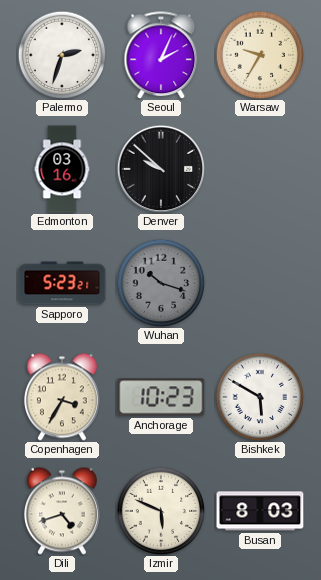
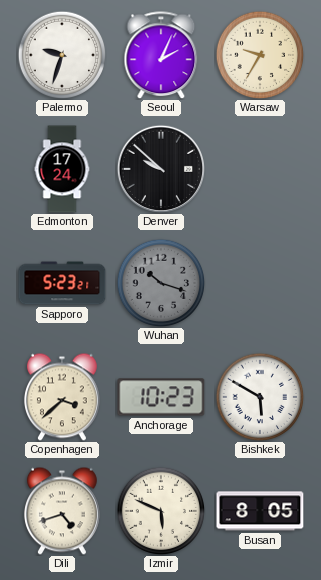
Palermo: 2:33 -> 9:33 (62, 55)
Edmonton: 03:16 -> 17:24 (62, 169)
Copenhagen: 3:35 -> 3:38 (62, 397)
Busan: 8:03 -> 8:05 (260, 511)
